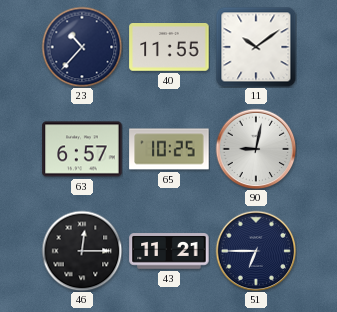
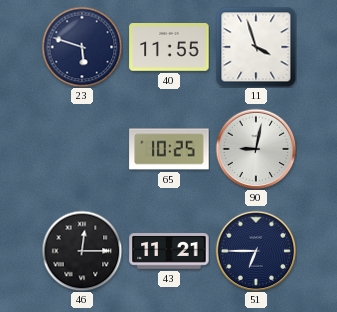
23: 10:37 -> 5:48 (82, 47)
11: 10:09 -> 3:57 (256, 47)
63: 6:57 -> none (82, 149)
